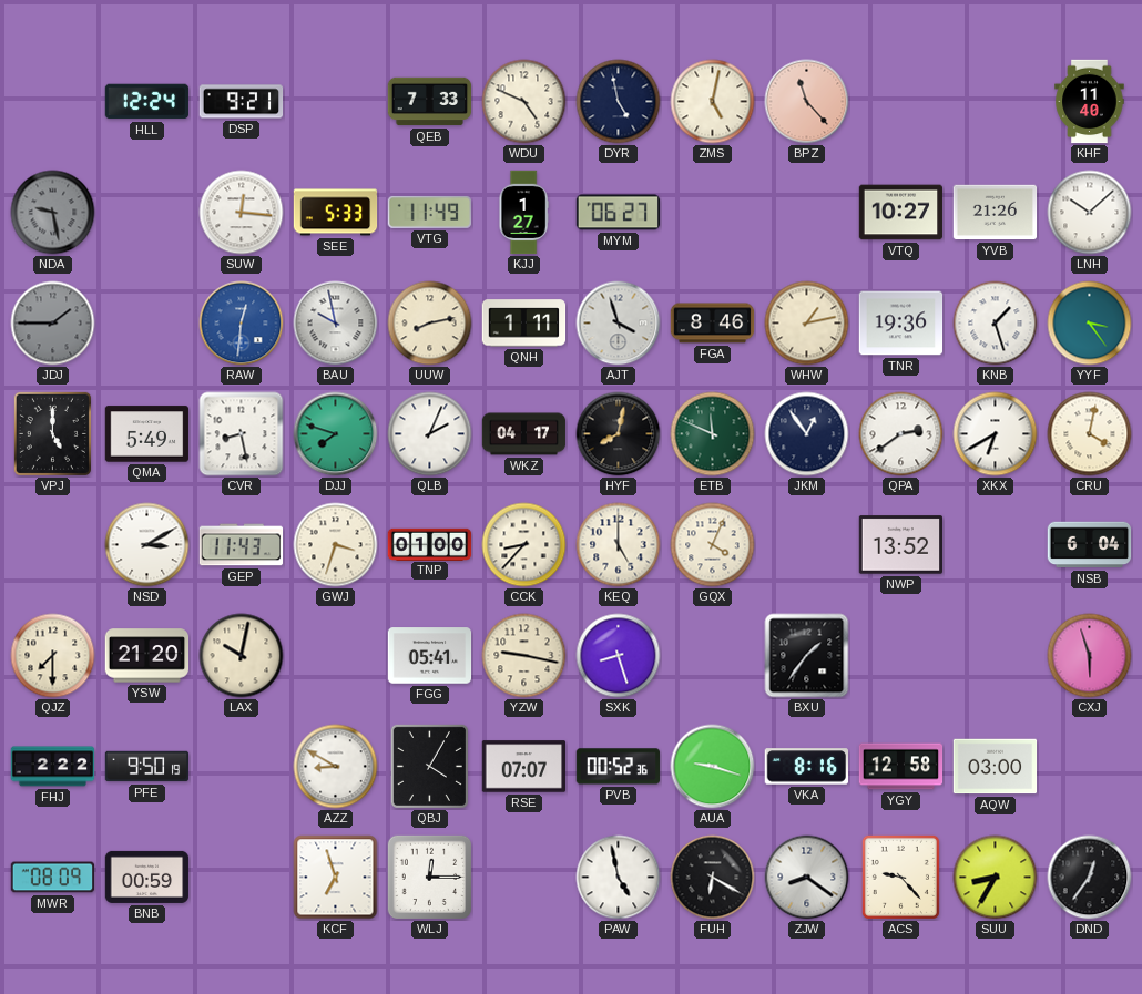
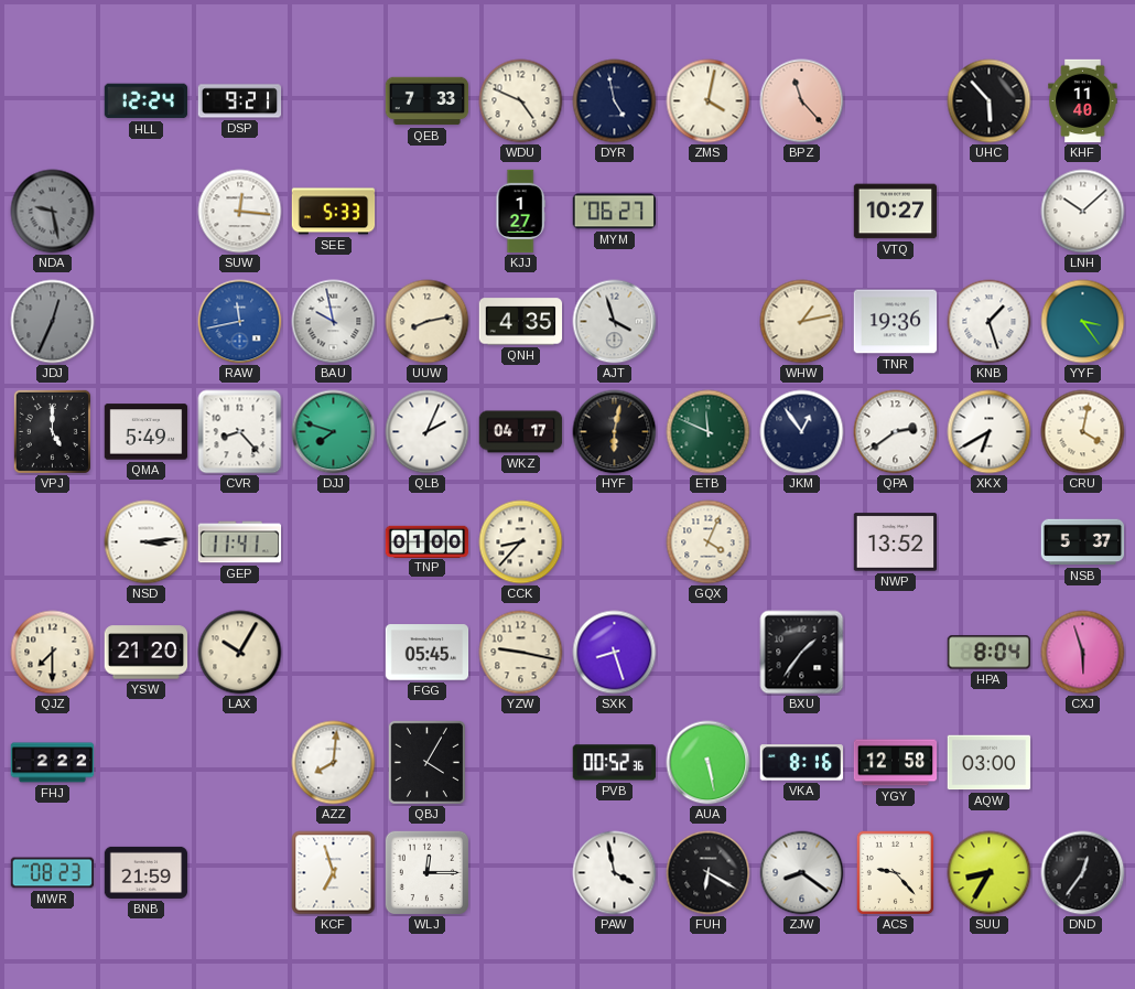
ZMS: 5:02 -> 4:02 (709, 101)
UHC: none -> 5:53 (990, 101)
VTG: 11:49 -> none (429, 212)
YVB: 21:26 -> none (996, 213)
JDJ: 1:45 -> 12:34 (53, 322)
RAW: 12:31 -> 11:43 (240, 322)
QNH: 1:11 -> 4:35 (521, 322)
FGA: 8:46 -> none (713, 324)
CVR: 8:28 -> 8:23 (240, 432)
HYF: 8:02 -> 6:02 (615, 432)
NSD: 3:10 -> 3:14 (147, 542)
GEP: 11:43 -> 11:41 (240, 542)
GWJ: 3:33 -> none (336, 545)
KEQ: 5:00 -> none (619, 545)
NSB: 6:04 -> 5:37 (1083, 542)
LAX: 10:02 -> 10:05 (240, 653)
FGG: 05:41 -> 05:45 (428, 653)
HPA: none -> 8:04 (988, 653)
PFE: 9:50 -> none (147, 767)
AZZ: 8:50 -> 8:01 (334, 763)
RSE: 07:07 -> none (524, 767)
AUA: 9:18 -> 5:28 (709, 763)
MWR: 08:09 -> 08:23 (53, 873)
BNB: 00:59 -> 21:59 (147, 872)
PAW: 4:58 -> 3:58 (615, 873)
